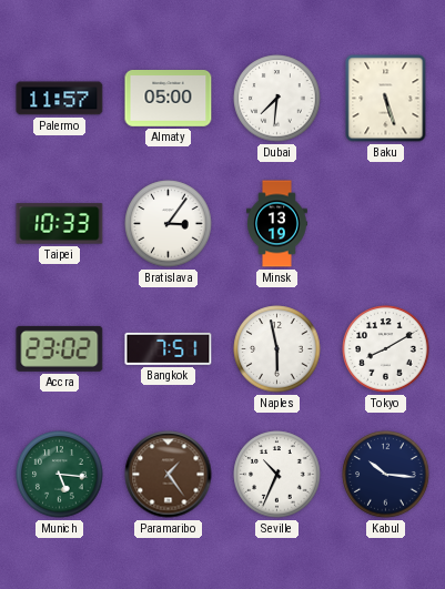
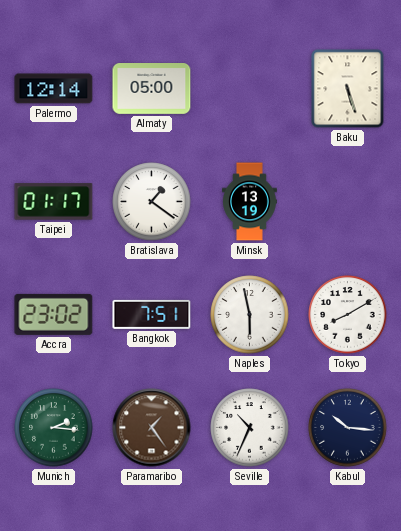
Palermo: 11:57 -> 12:14 (54, 89)
Dubai: 7:31 -> none (277, 99)
Taipei: 10:33 -> 01:17 (54, 202)
Bratislava: 3:06 -> 1:21 (152, 202)
Munich: 5:16 -> 2:16 (54, 428)
